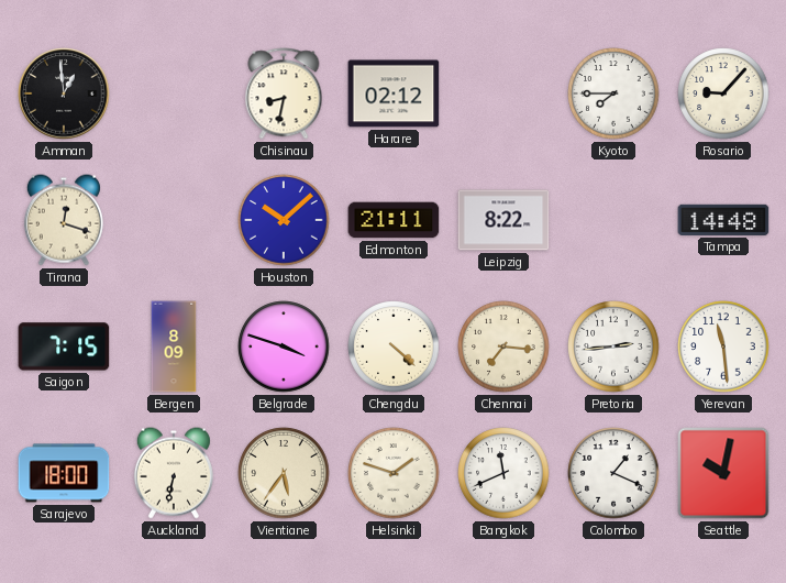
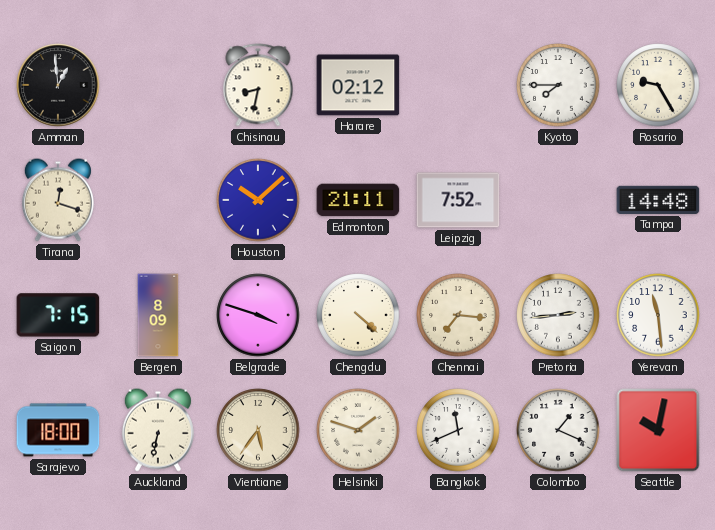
Rosario: 9:07 -> 9:25 (658, 85)
Leipzig: 8:22 -> 7:52 (458, 200)
